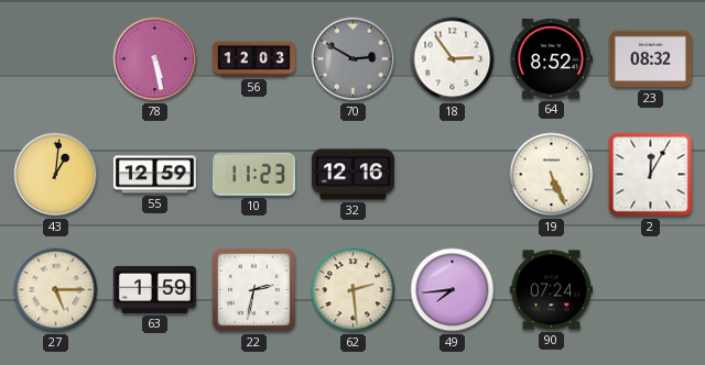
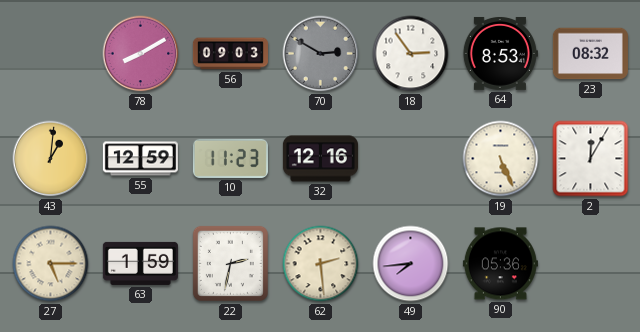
78: 5:28 -> 8:10 (141, 54)
56: 12:03 -> 09:03 (230, 54)
64: 8:52 -> 8:53 (500, 53)
90: 07:24 -> 05:36 (500, 264)
